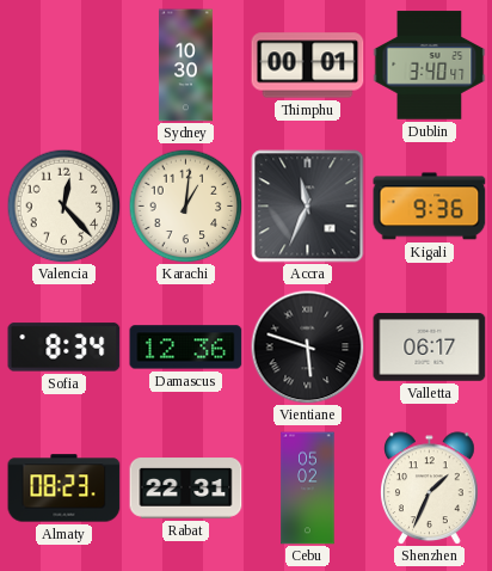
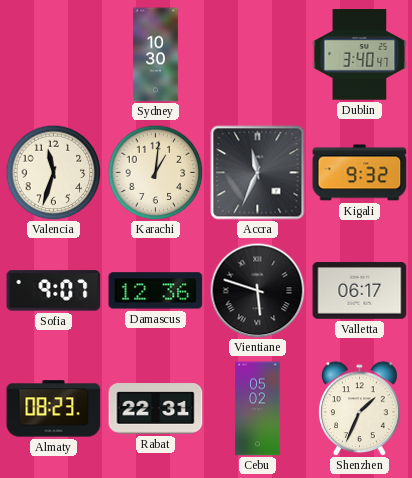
Thimphu: 00:01 -> none (308, 66)
Valencia: 12:23 -> 11:33 (53, 172)
Kigali: 9:36 -> 9:32 (360, 173)
Sofia: 8:34 -> 9:07 (54, 291)
